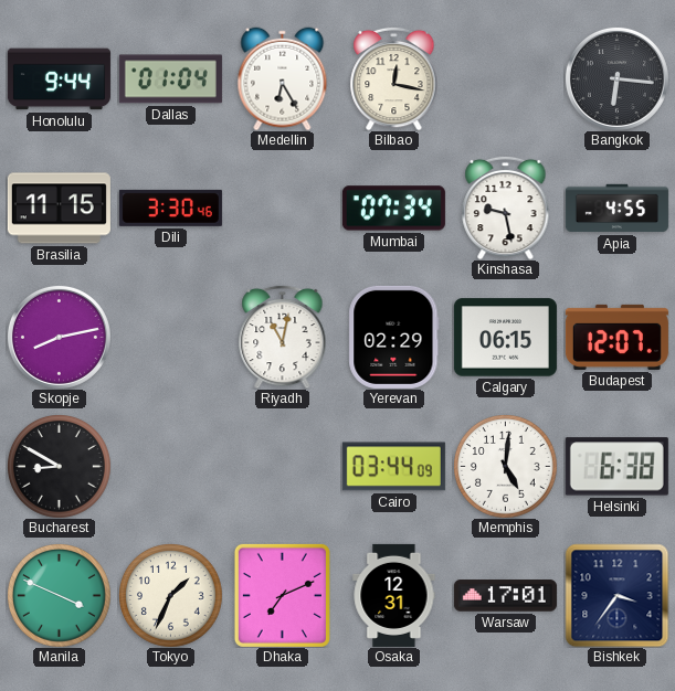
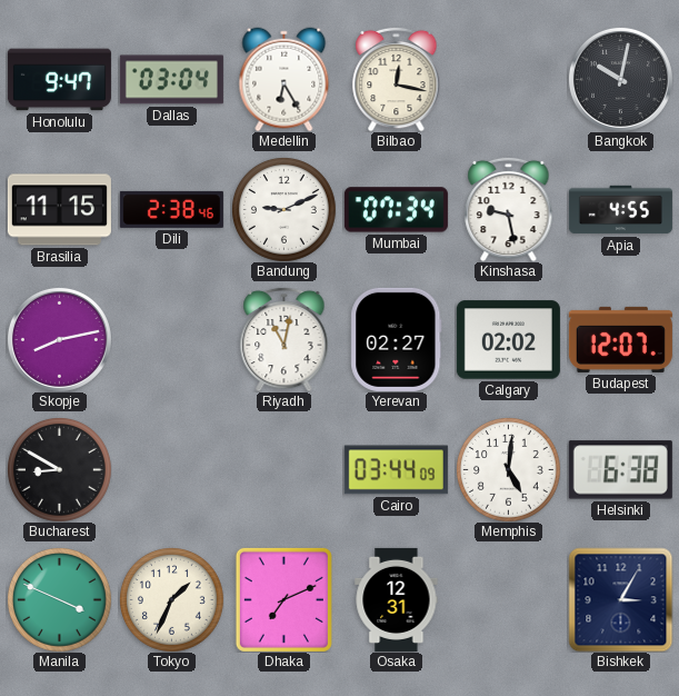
Honolulu: 9:44 -> 9:47 (59, 80)
Dallas: 01:04 -> 03:04 (171, 80)
Bangkok: 6:16 -> 10:02 (620, 79)
Dili: 3:30 -> 2:38 (171, 209)
Bandung: none -> 9:11 (284, 210)
Yerevan: 02:29 -> 02:27 (397, 339)
Calgary: 06:15 -> 02:02 (508, 340)
Warsaw: 17:01 -> none (505, 596)
Bishkek: 3:36 -> 3:05 (620, 599)
